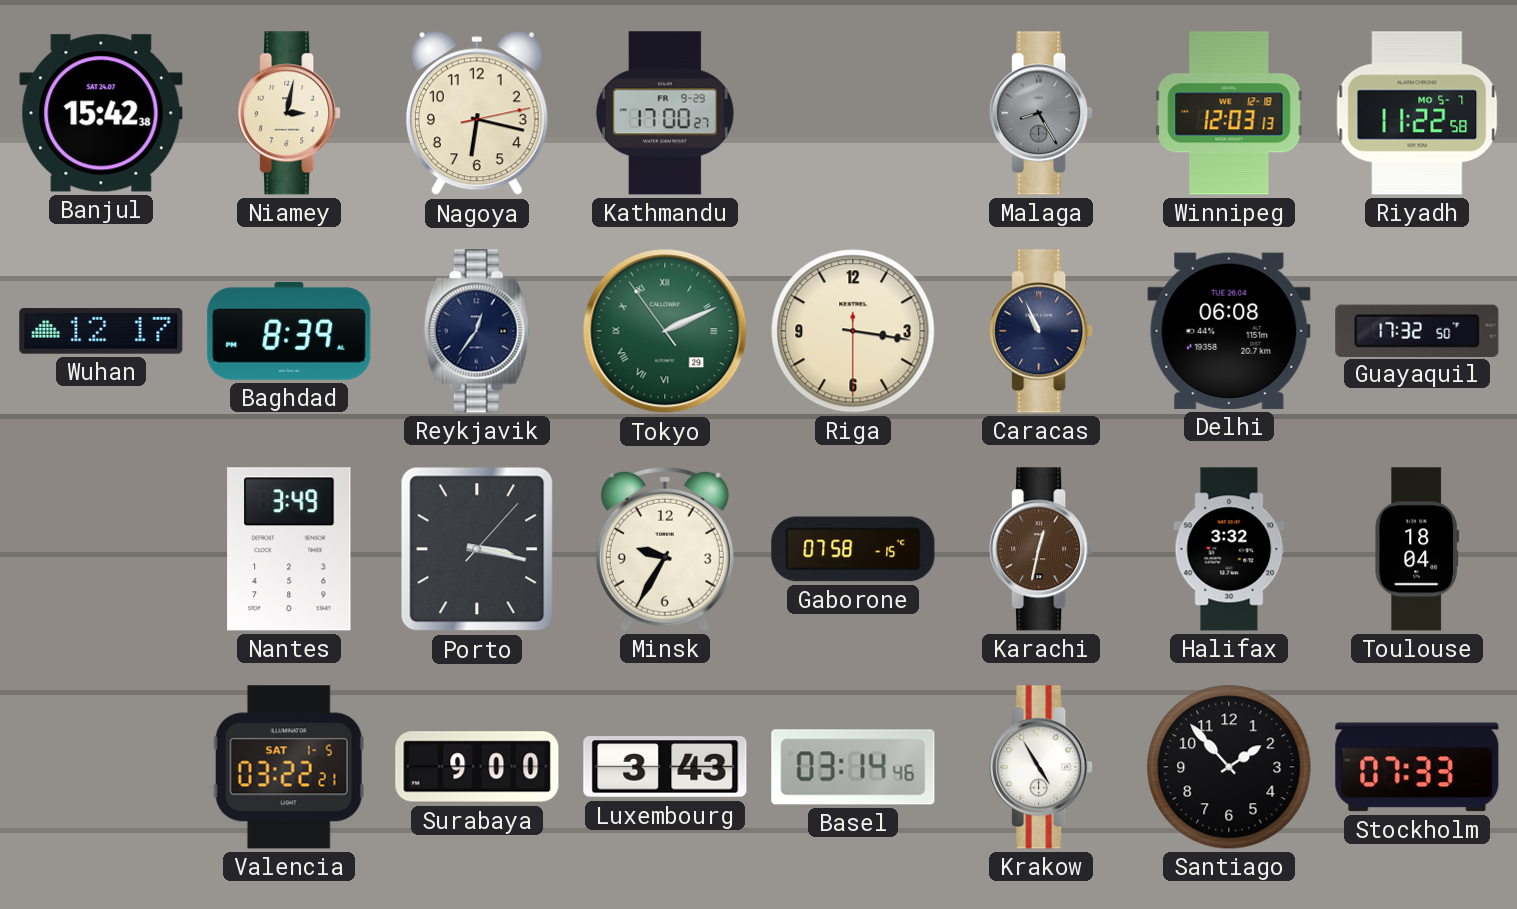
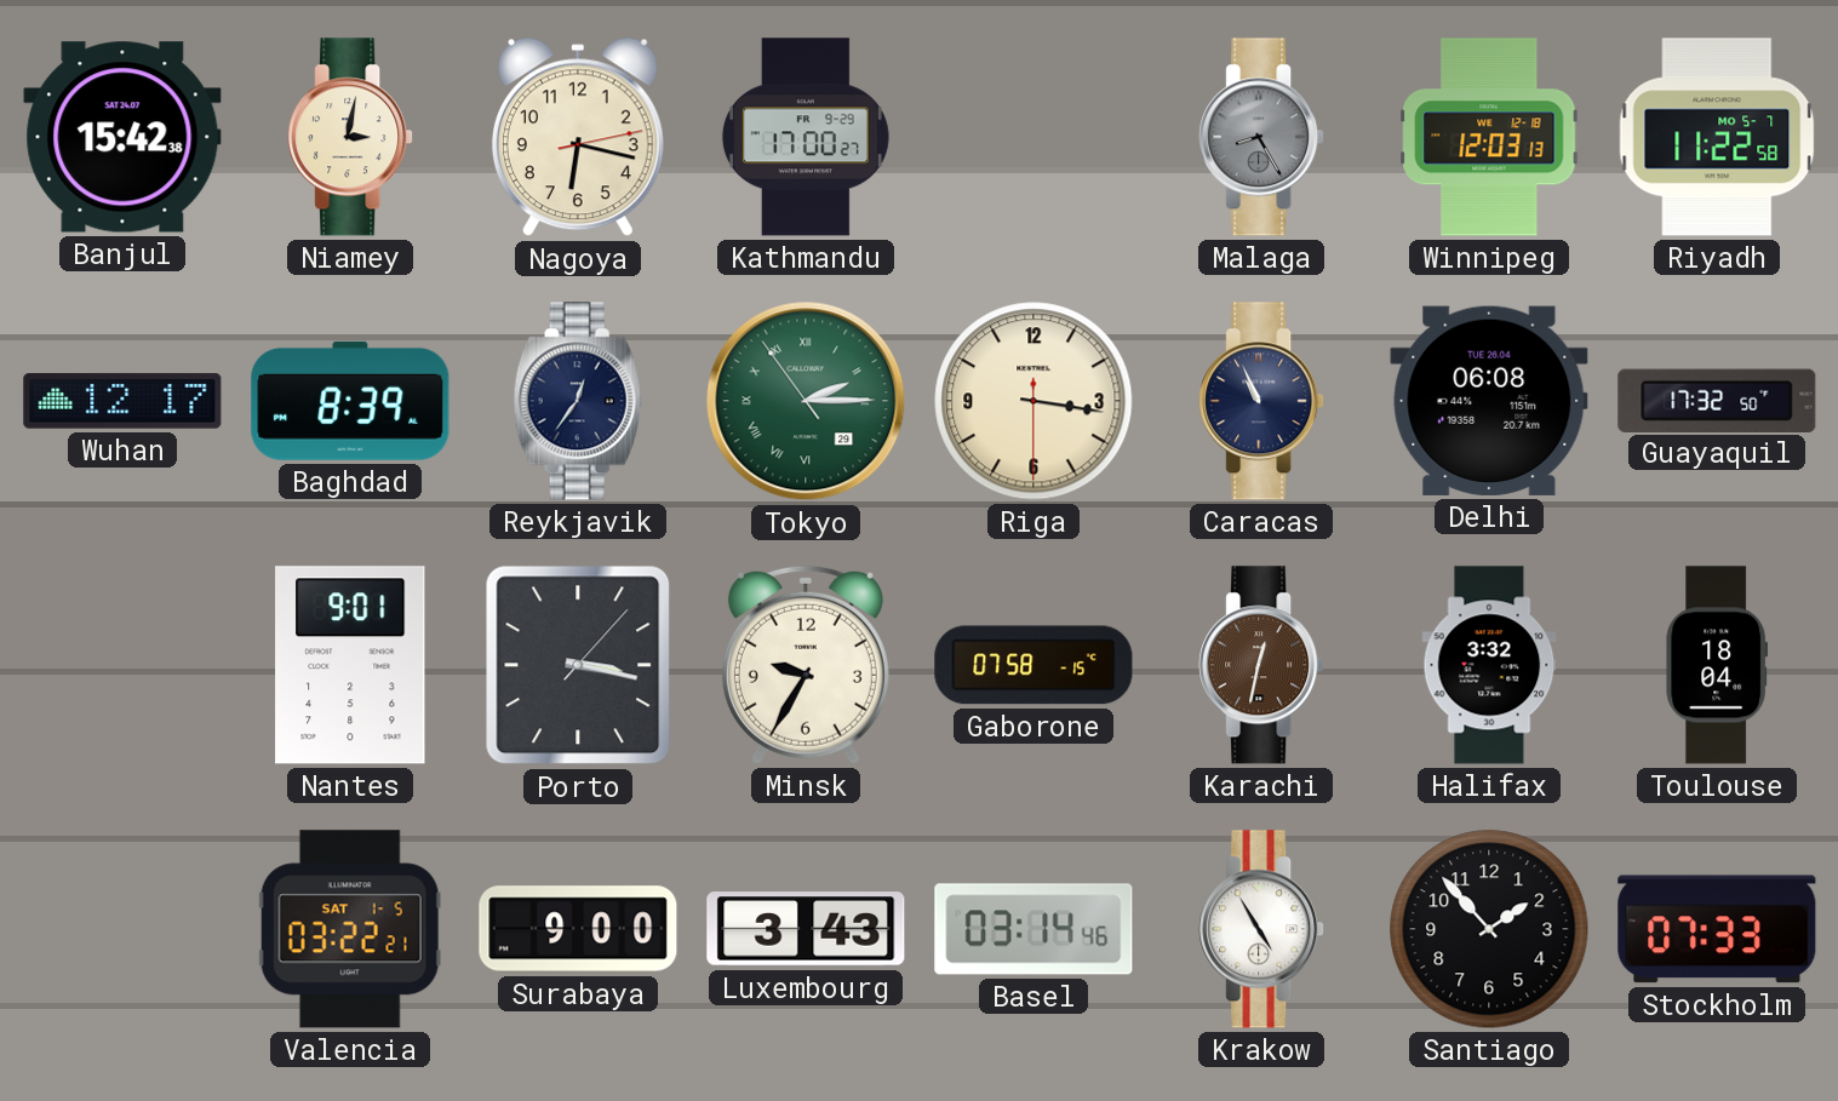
Tokyo: 2:10 -> 2:14 (806, 401)
Nantes: 3:49 -> 9:01 (350, 665)
